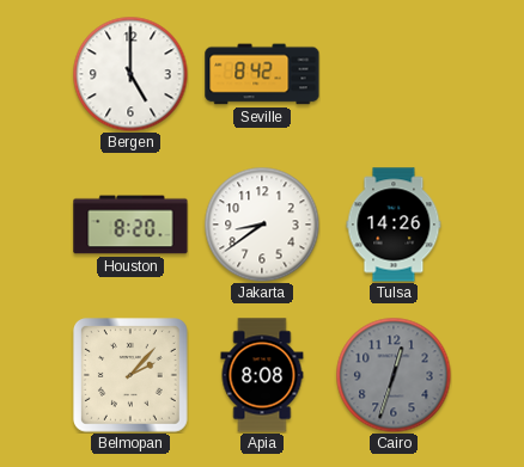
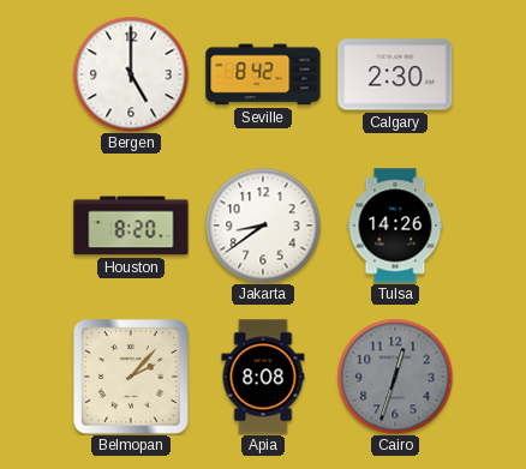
Calgary: none -> 2:30 (395, 74)
